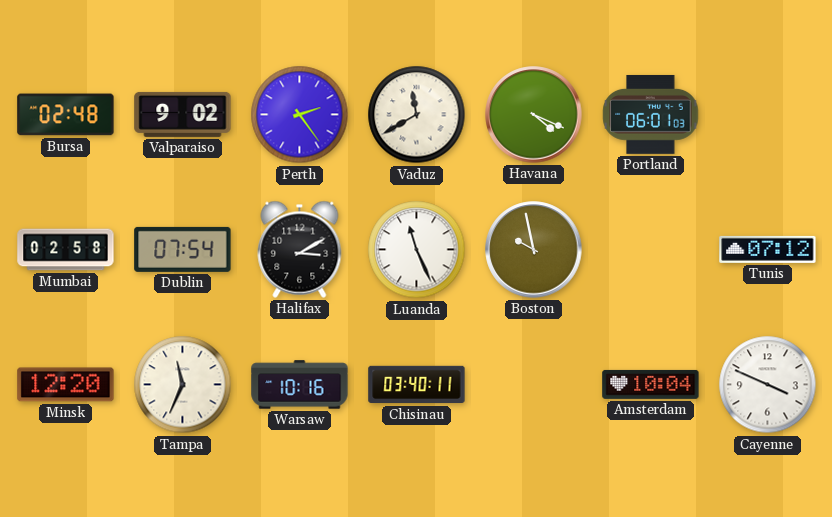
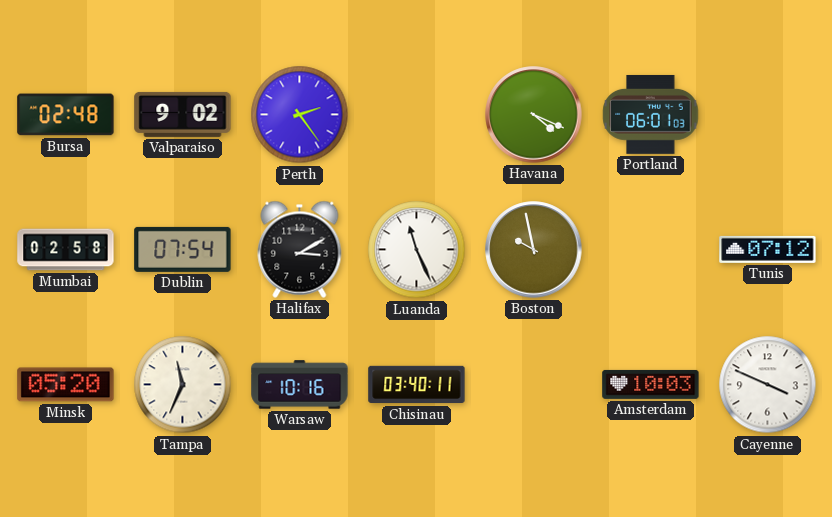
Vaduz: 11:40 -> none (417, 115)
Minsk: 12:20 -> 05:20 (66, 385)
Amsterdam: 10:04 -> 10:03 (651, 384)
